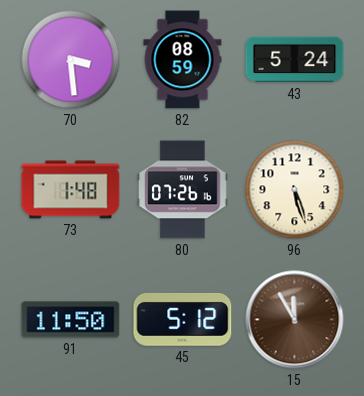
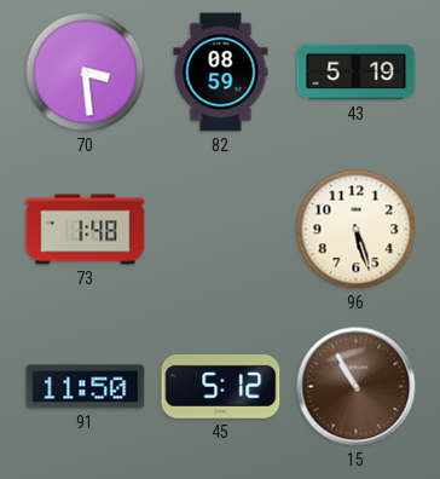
43: 5:24 -> 5:19 (357, 73)
80: 07:26 -> none (183, 190)
15: 11:55 -> 10:55 (357, 387)
